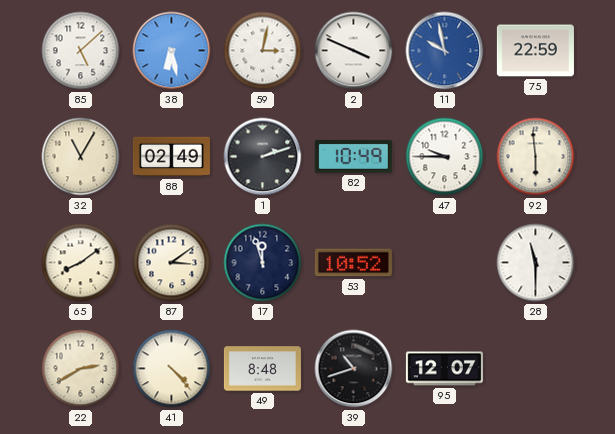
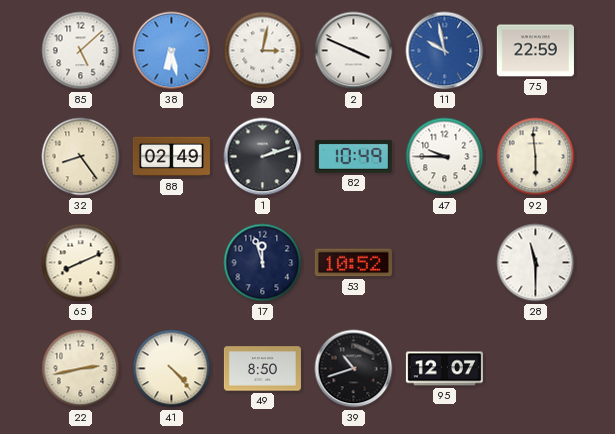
32: 11:05 -> 8:24 (81, 157)
65: 8:09 -> 8:11 (81, 263)
87: 3:09 -> none (172, 263)
22: 2:40 -> 2:43 (81, 369)
49: 8:48 -> 8:50 (262, 369)
